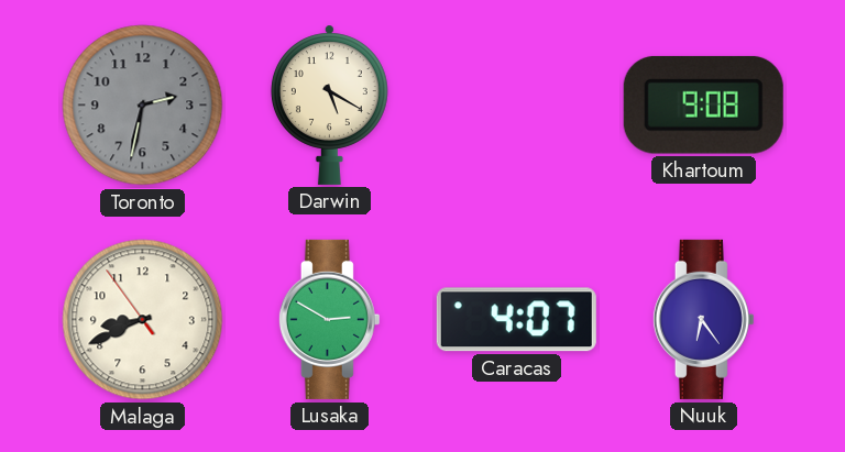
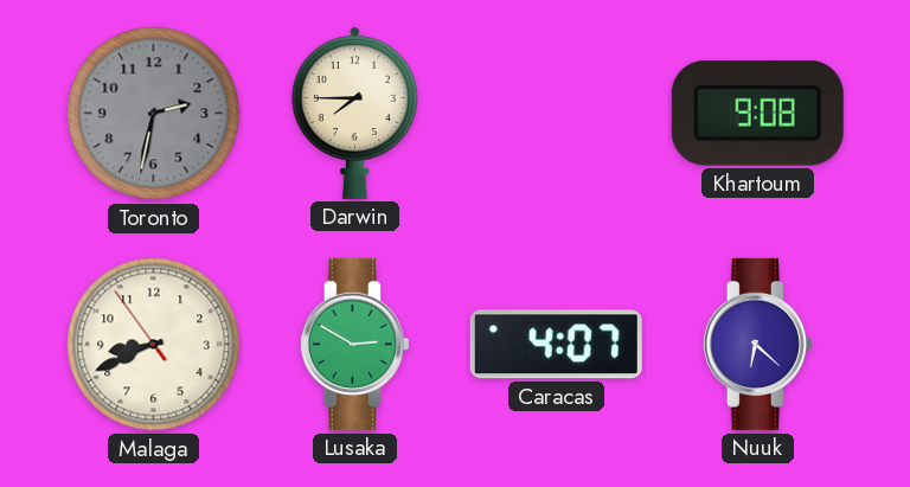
Darwin: 5:20 -> 7:45 (354, 113)
Nuuk: 6:24 -> 6:22 (757, 344)
